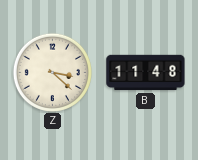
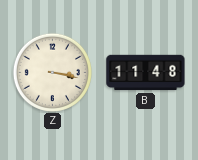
Z: 3:22 -> 3:17 (52, 72)
